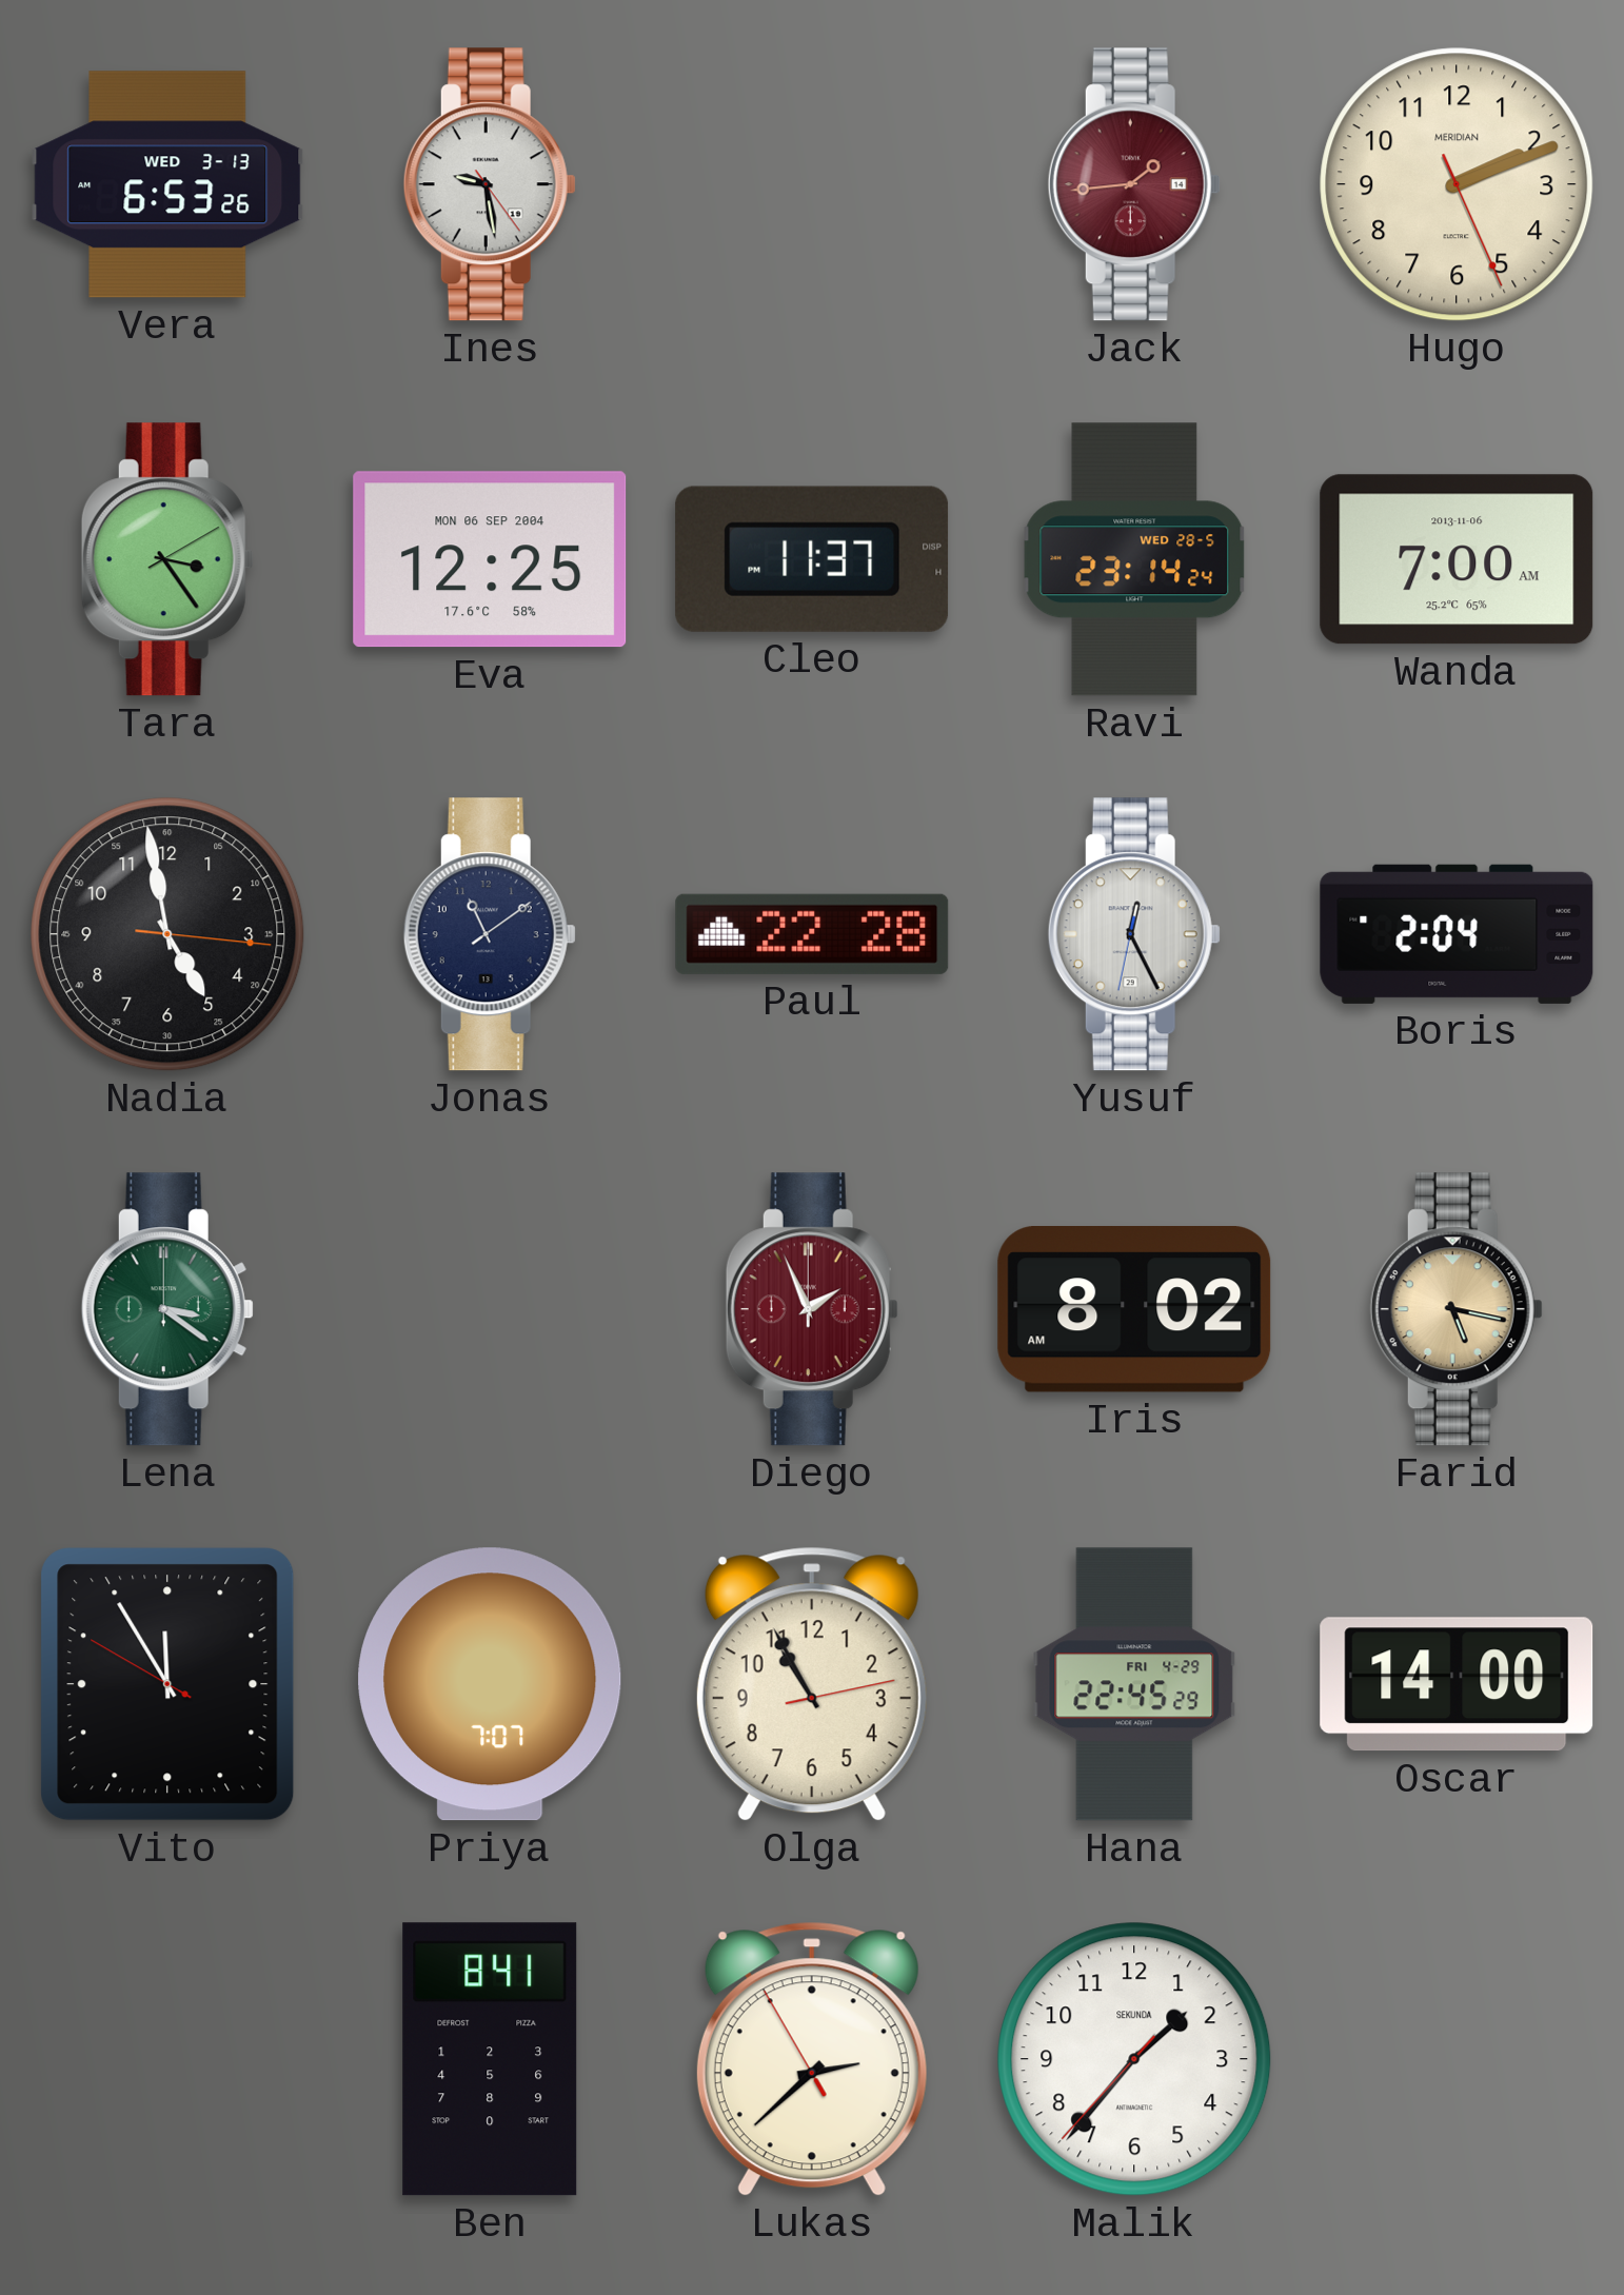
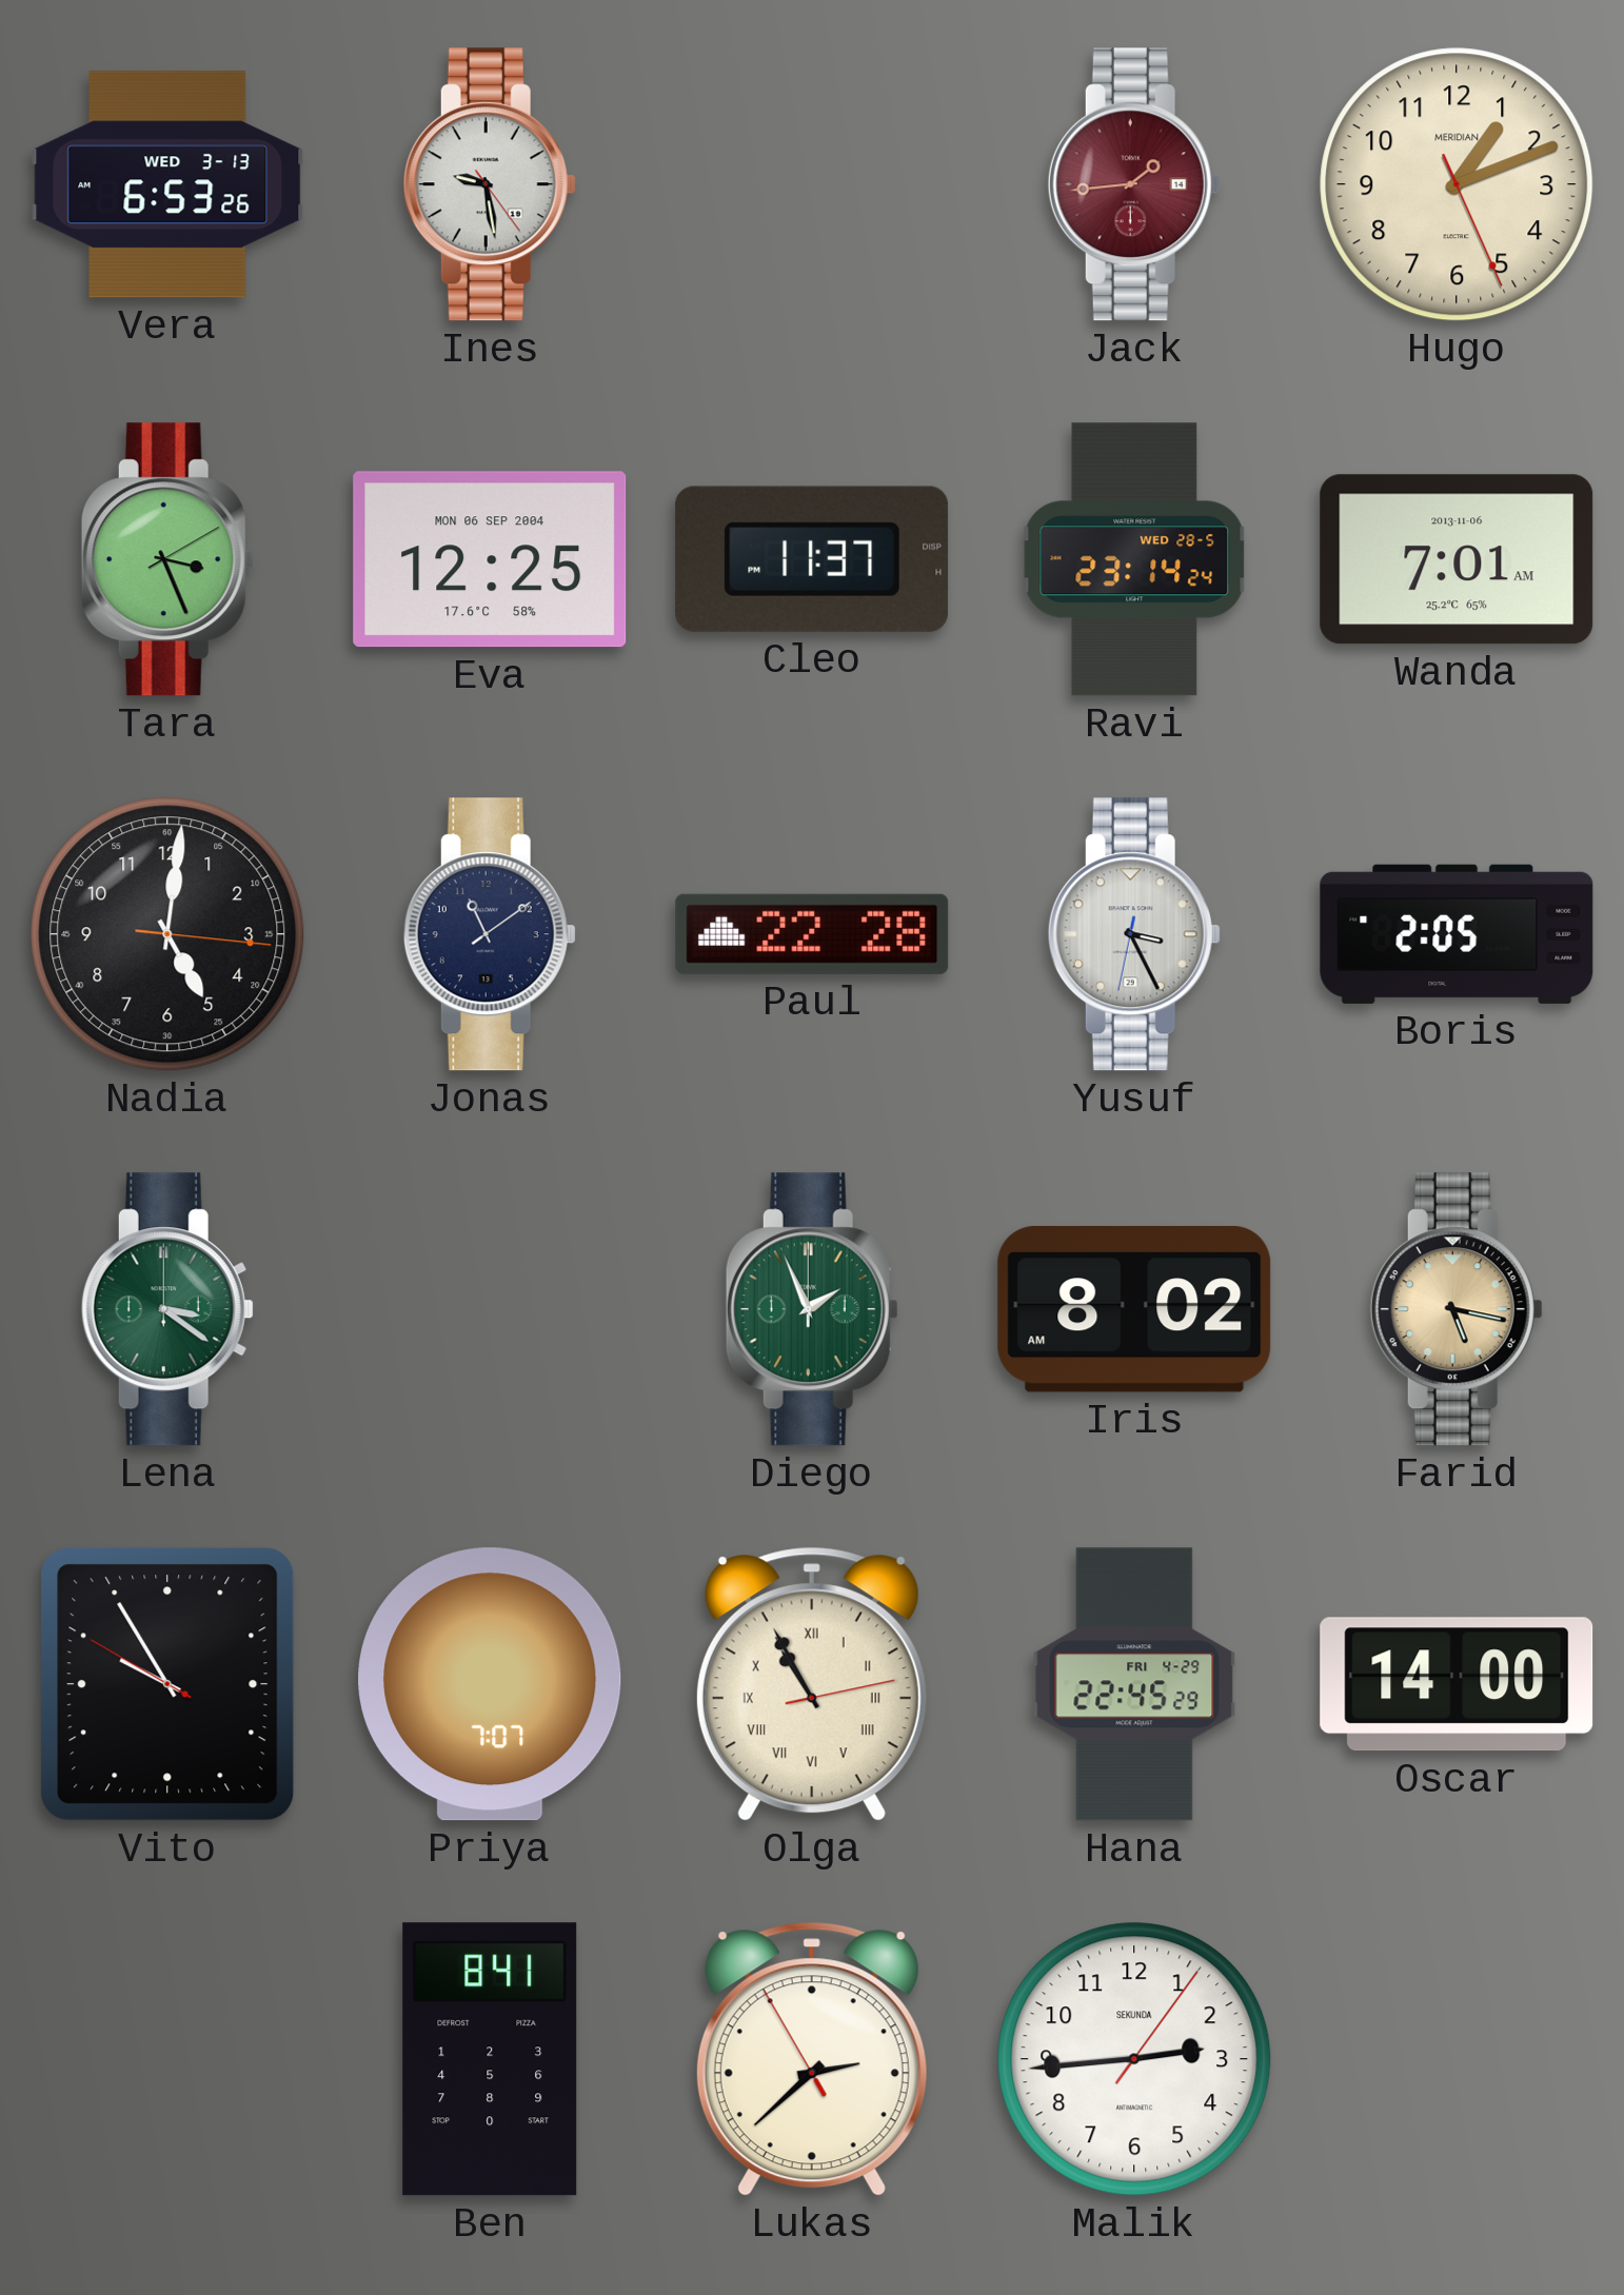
Hugo: 2:11 -> 1:11 (1457, 184)
Tara: 3:24 -> 3:26 (167, 559)
Wanda: 7:00 -> 7:01 (1457, 559)
Nadia: 4:58 -> 5:01 (167, 934)
Yusuf: 12:25 -> 3:25 (1134, 934)
Boris: 2:04 -> 2:05 (1457, 934)
Diego dial: burgundy -> green (812, 1309)
Vito: 11:54 -> 9:54 (167, 1684)
Olga numerals: Arabic -> Roman (812, 1684)
Malik: 1:36 -> 2:44 (1134, 2059)
